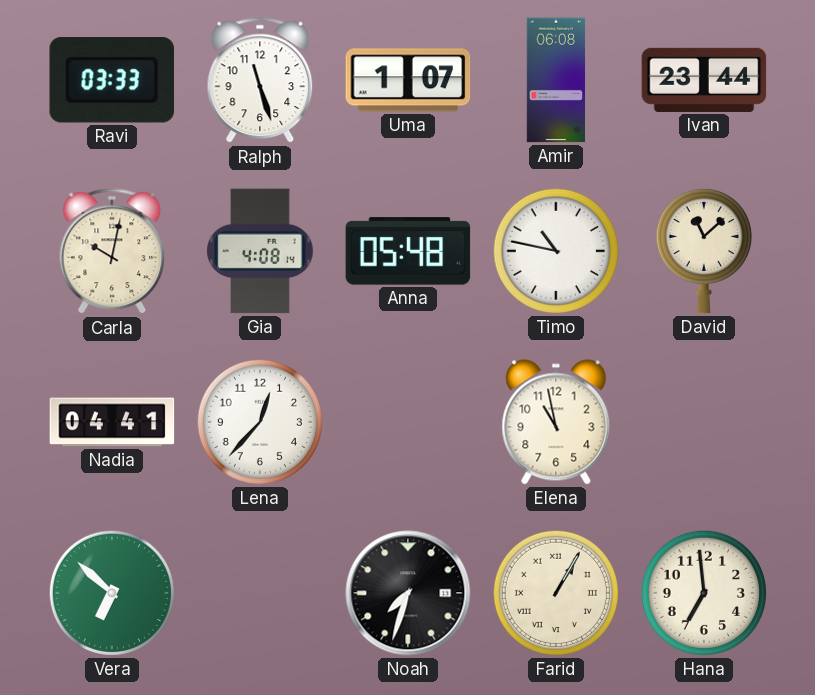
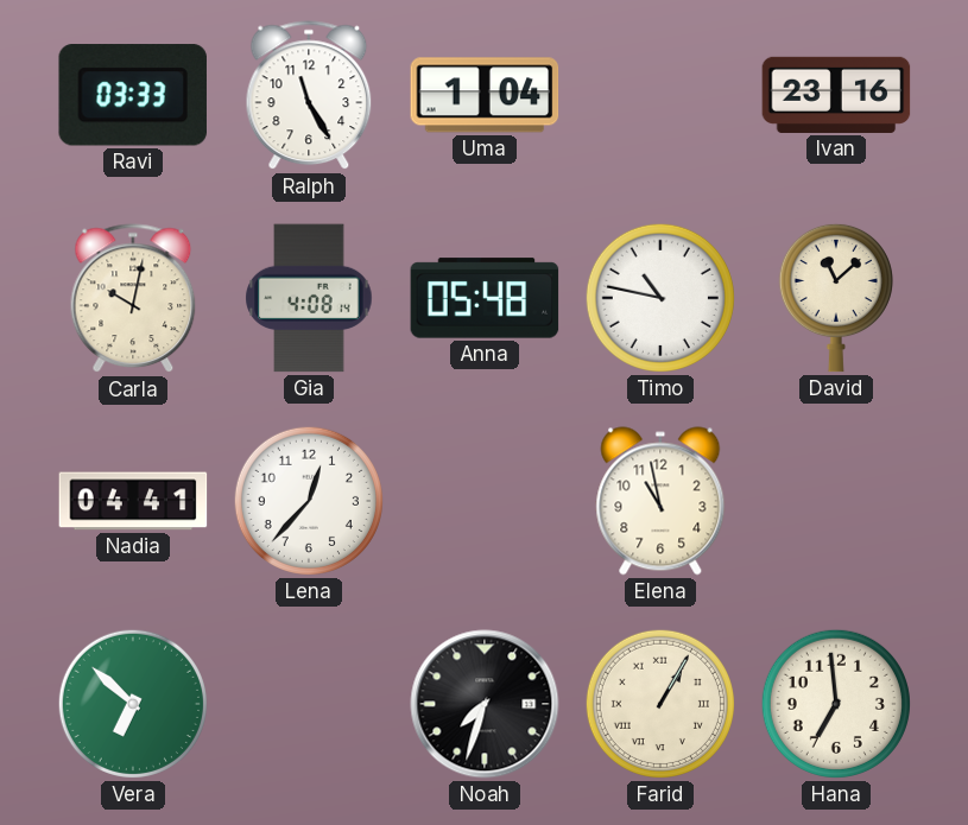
Ralph: 11:27 -> 11:25 (309, 96)
Uma: 1:07 -> 1:04 (485, 95)
Amir: 06:08 -> none (556, 80)
Ivan: 23:44 -> 23:16 (836, 95)
